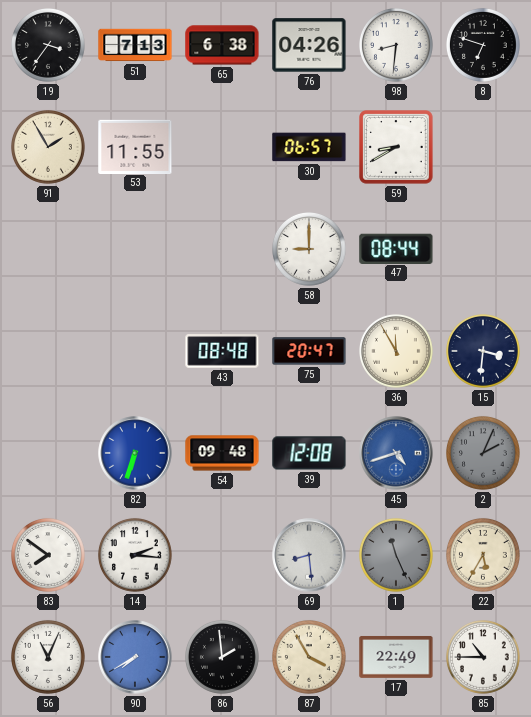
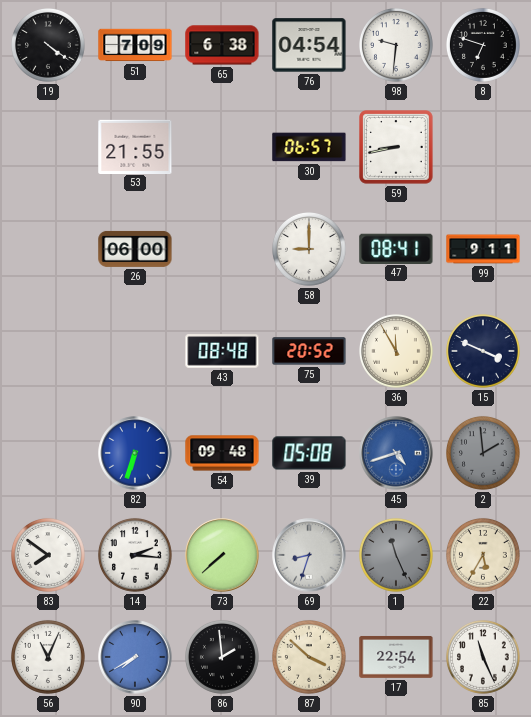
19: 3:36 -> 4:21 (49, 45)
51: 7:13 -> 7:09 (135, 45)
76: 04:26 -> 04:54 (309, 45)
98: 8:31 -> 9:31 (397, 45)
91: 1:55 -> none (49, 147)
53: 11:55 -> 21:55 (135, 146)
59: 8:40 -> 8:43 (397, 148)
26: none -> 06:00 (135, 249)
47: 08:44 -> 08:41 (396, 248)
99: none -> 9:11 (483, 249)
75: 20:47 -> 20:52 (309, 351)
15: 3:31 -> 3:49 (484, 351)
39: 12:08 -> 05:08 (309, 453)
2: 2:04 -> 1:59 (484, 453)
73: none -> 7:38 (222, 555)
69: 8:29 -> 8:33 (309, 555)
87: 3:55 -> 3:52 (310, 657)
17: 22:49 -> 22:54 (396, 657)
85: 10:45 -> 11:26 (484, 657)
